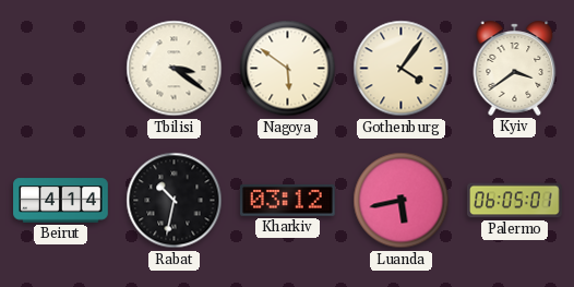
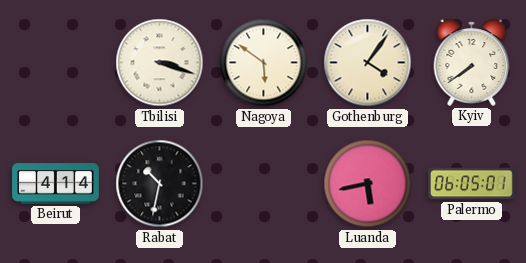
Tbilisi: 3:21 -> 3:18 (160, 63)
Kyiv: 3:39 -> 7:39 (472, 62)
Kharkiv: 03:12 -> none (288, 200)
